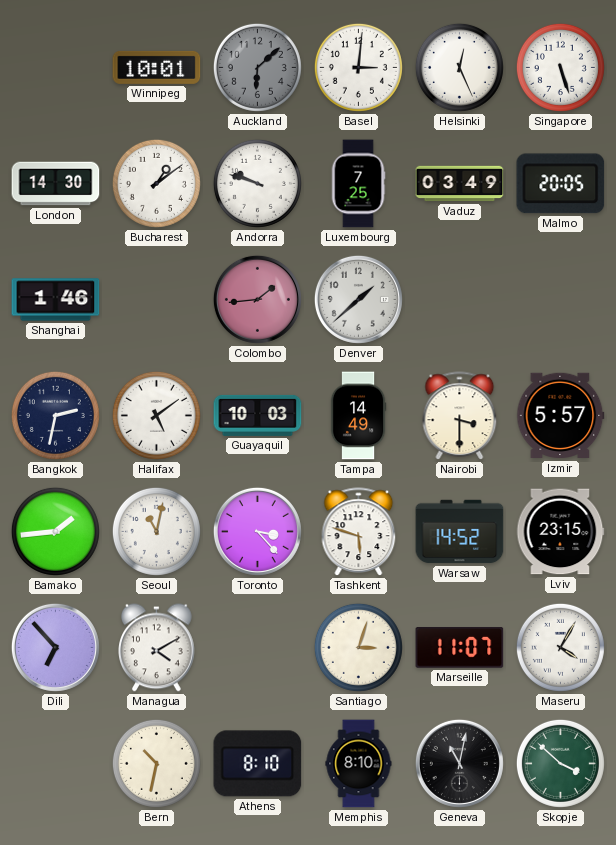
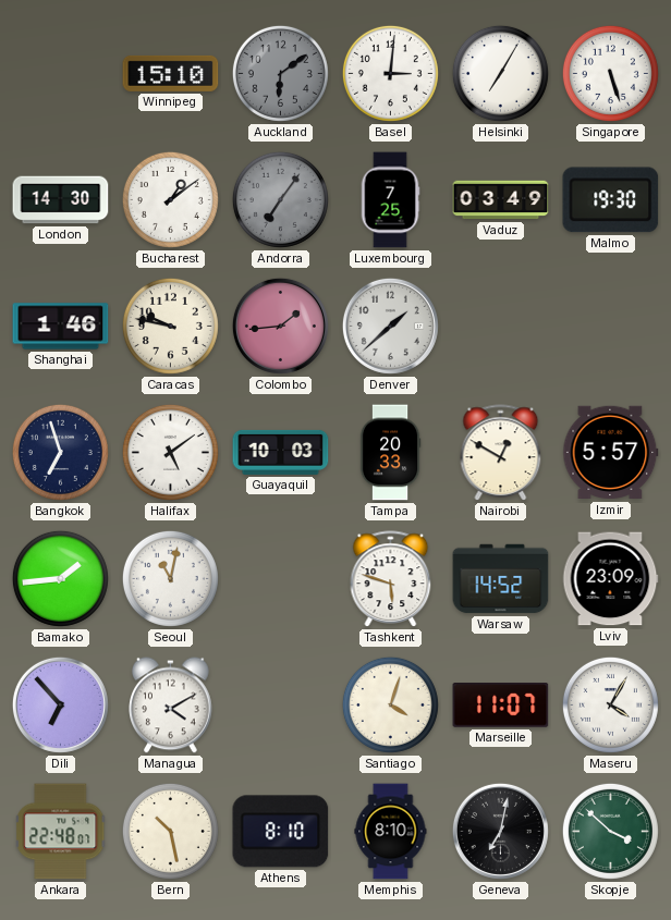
Winnipeg: 10:01 -> 15:10 (171, 73)
Auckland: 6:08 -> 6:09 (280, 73)
Helsinki: 12:26 -> 7:05 (500, 73)
Andorra: 9:48 -> 7:06 (280, 199)
Andorra dial: white -> grey (280, 199)
Malmo: 20:05 -> 19:30 (611, 200)
Caracas: none -> 9:47 (170, 326)
Bangkok: 2:32 -> 6:57 (60, 452)
Tampa: 14:49 -> 20:33 (390, 453)
Nairobi: 3:30 -> 12:50 (501, 453)
Toronto: 3:23 -> none (257, 531)
Lviv: 23:15 -> 23:09 (610, 579)
Santiago: 3:03 -> 4:03 (390, 704)
Ankara: none -> 22:48 (61, 832)
Bern: 10:32 -> 10:28 (170, 831)
Geneva: 11:02 -> 7:02 (500, 831)
